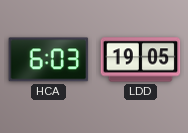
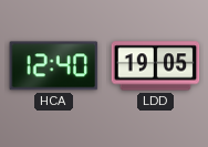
HCA: 6:03 -> 12:40 (54, 66)
